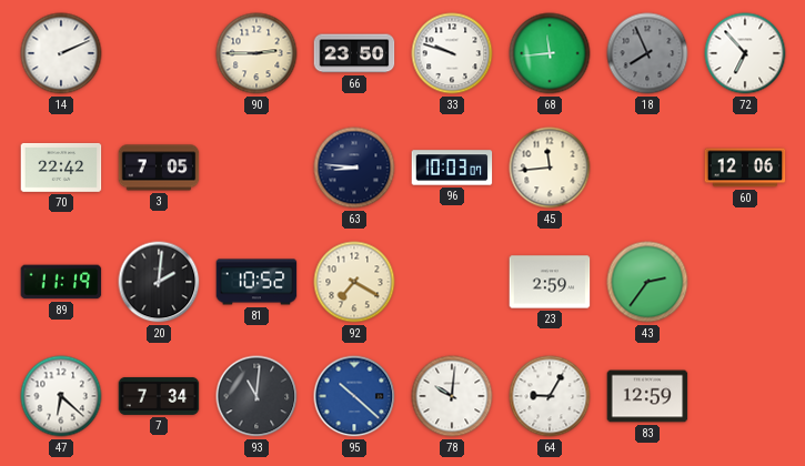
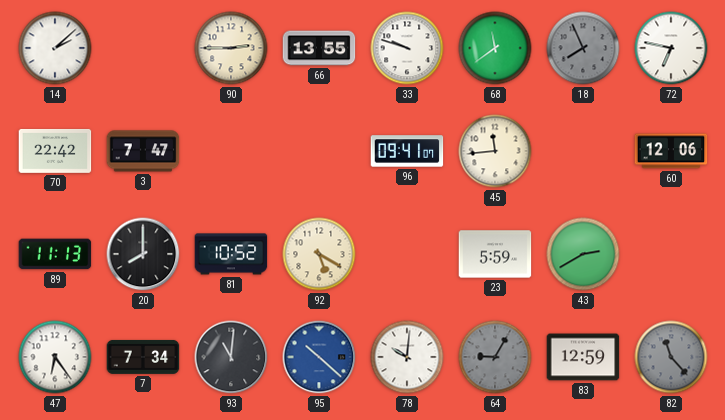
14: 2:11 -> 2:08 (55, 48)
66: 23:50 -> 13:55 (319, 48)
68: 11:44 -> 11:39 (495, 48)
72: 6:53 -> 6:47 (671, 48)
3: 7:05 -> 7:47 (143, 151)
63: 8:46 -> none (354, 168)
96: 10:03 -> 09:41 (407, 151)
89: 11:19 -> 11:13 (55, 254)
20: 2:01 -> 8:00 (143, 254)
92: 7:20 -> 5:20 (319, 254)
23: 2:59 -> 5:59 (495, 254)
43: 2:36 -> 2:40 (583, 254)
47: 6:22 -> 6:24 (55, 357)
64 dial: white -> grey (495, 357)
82: none -> 11:23 (671, 357)
